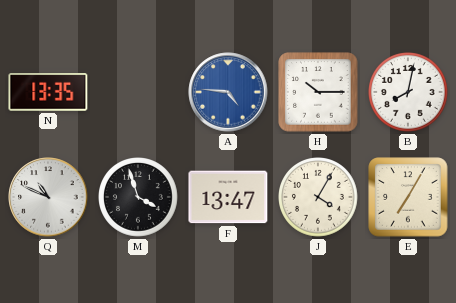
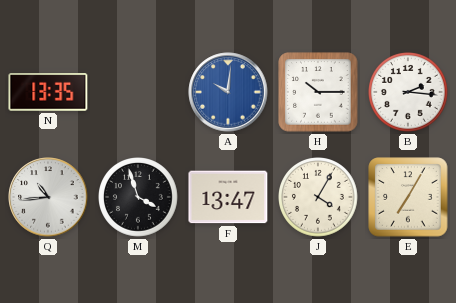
A: 4:46 -> 10:01 (228, 92)
B: 8:02 -> 2:16 (409, 93)
Q: 10:49 -> 10:44 (48, 197)
